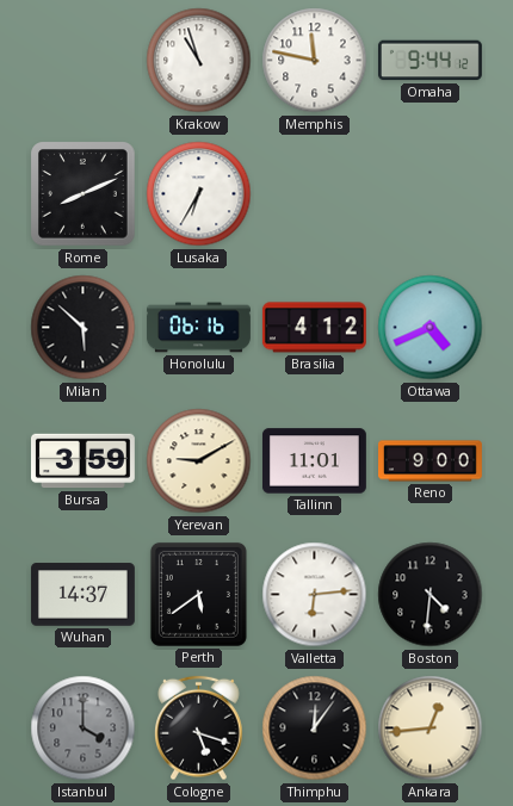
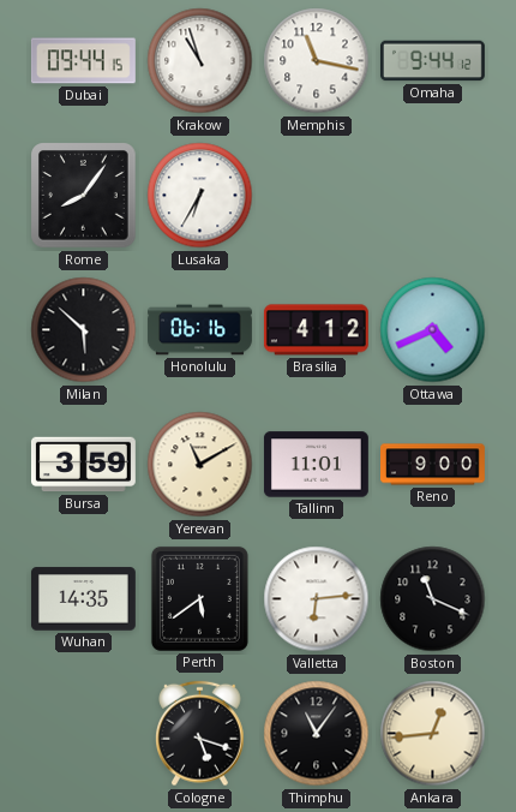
Dubai: none -> 09:44 (83, 61)
Memphis: 11:47 -> 11:17 (317, 61)
Rome: 8:11 -> 8:06 (84, 196)
Yerevan: 9:10 -> 11:10 (200, 465)
Wuhan: 14:37 -> 14:35 (83, 599)
Boston: 4:31 -> 11:19 (433, 599)
Istanbul: 4:00 -> none (84, 728)
Thimphu: 12:06 -> 11:06 (317, 734)
